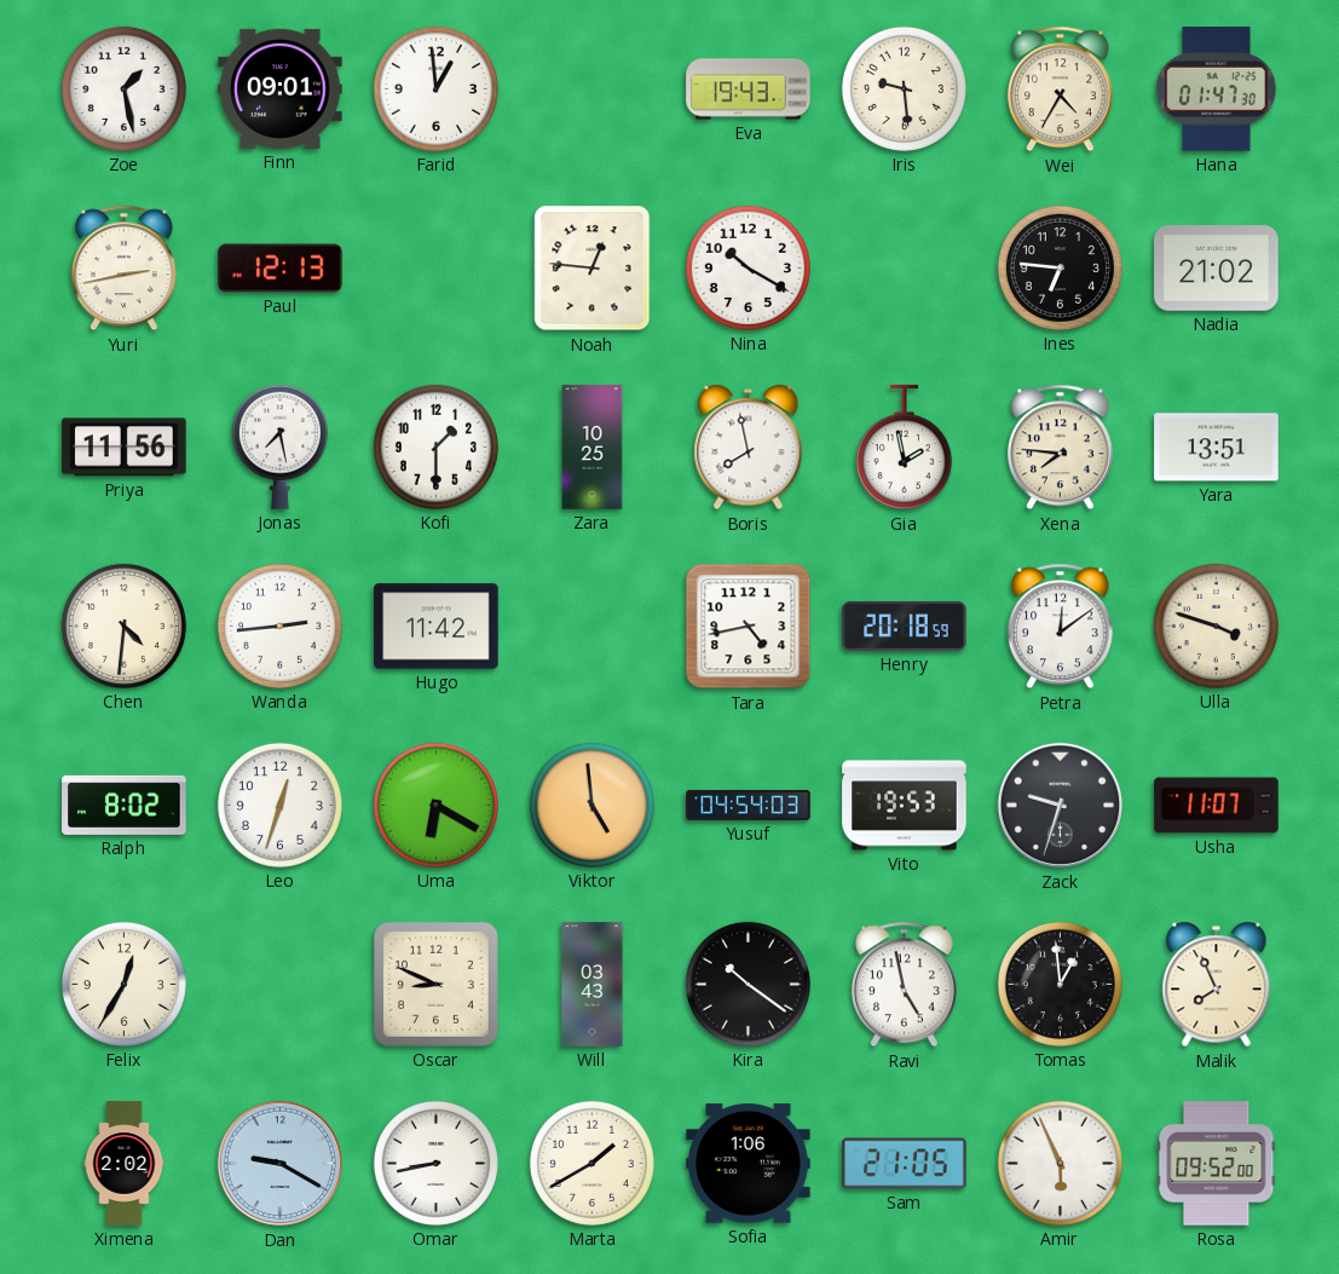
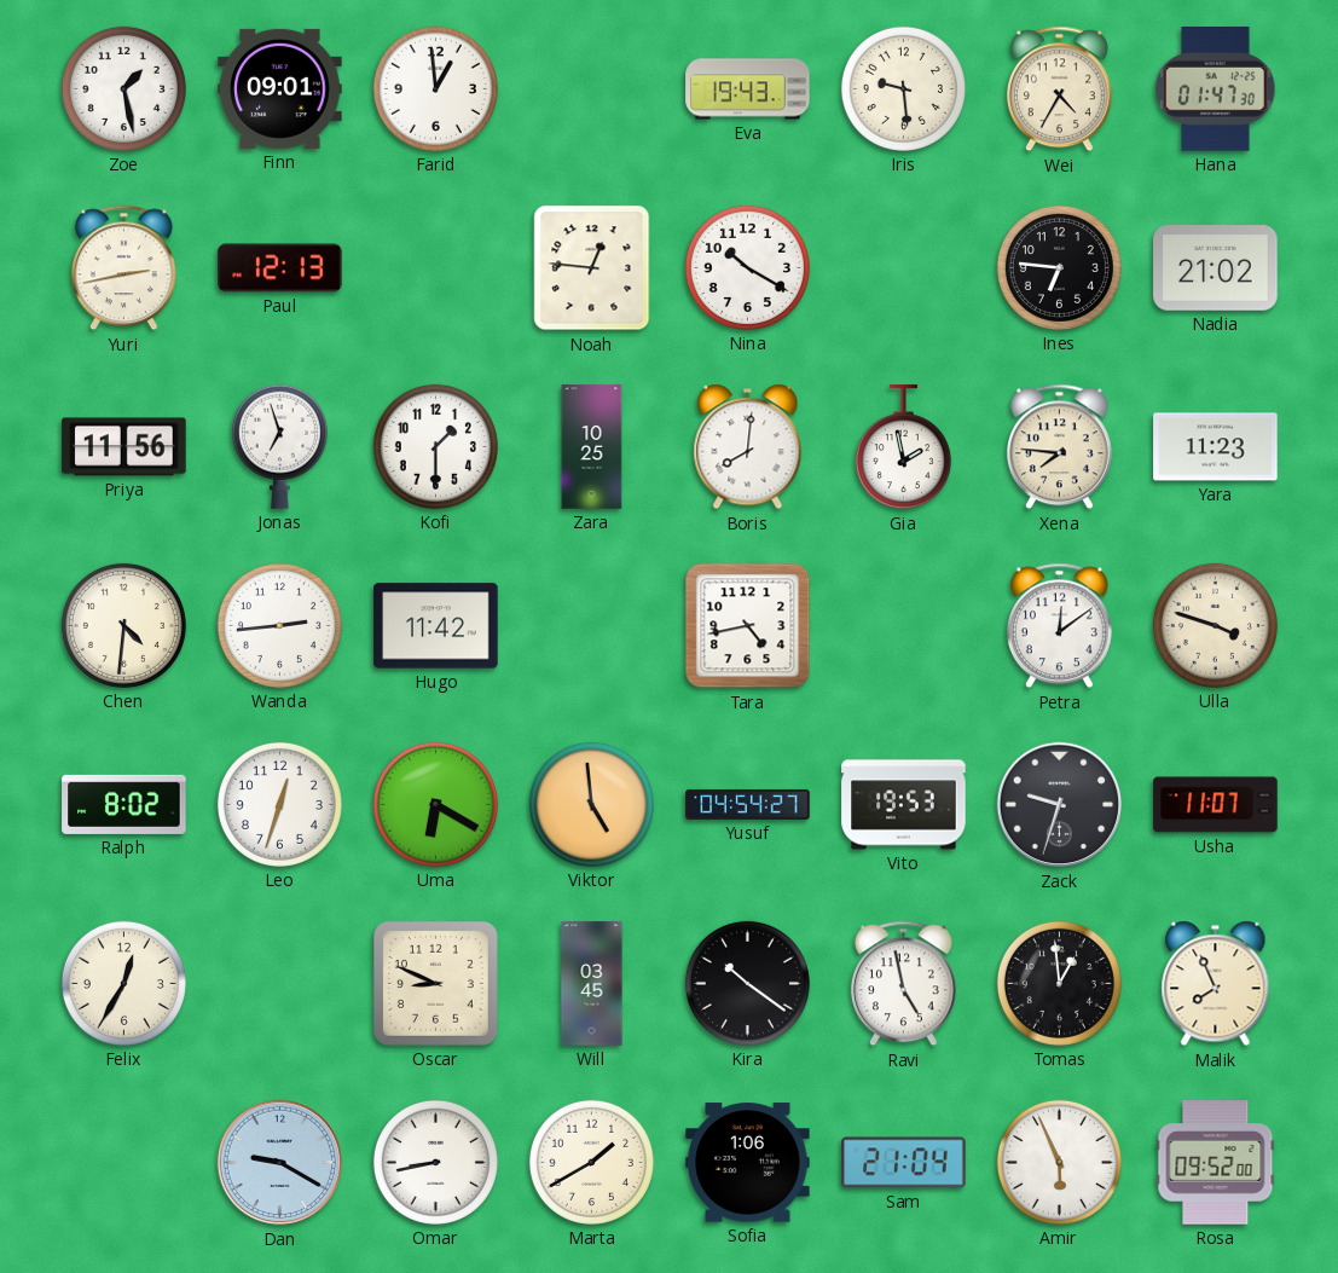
Jonas: 7:28 -> 6:57 (279, 446)
Boris: 7:58 -> 8:01 (748, 447)
Yara: 13:51 -> 11:23 (1216, 447)
Henry: 20:18 -> none (905, 626)
Yusuf: 04:54:03 -> 04:54:27 (748, 804)
Will: 03:43 -> 03:45 (592, 984)
Ximena: 2:02 -> none (125, 1164)
Sam: 21:05 -> 21:04 (904, 1163)
